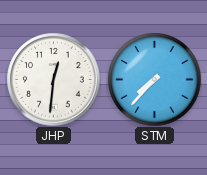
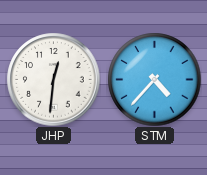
STM: 7:37 -> 4:37 (154, 79)
